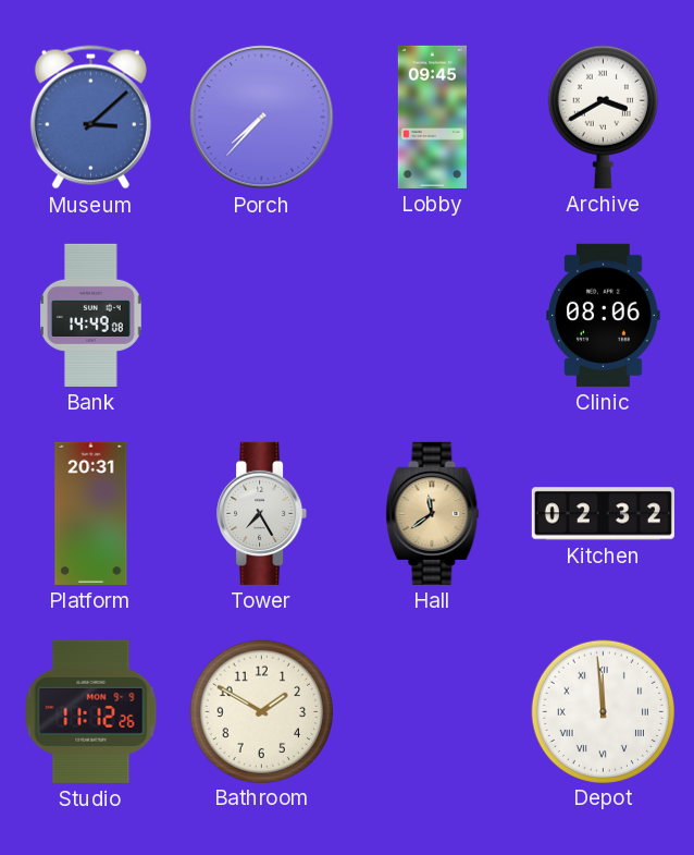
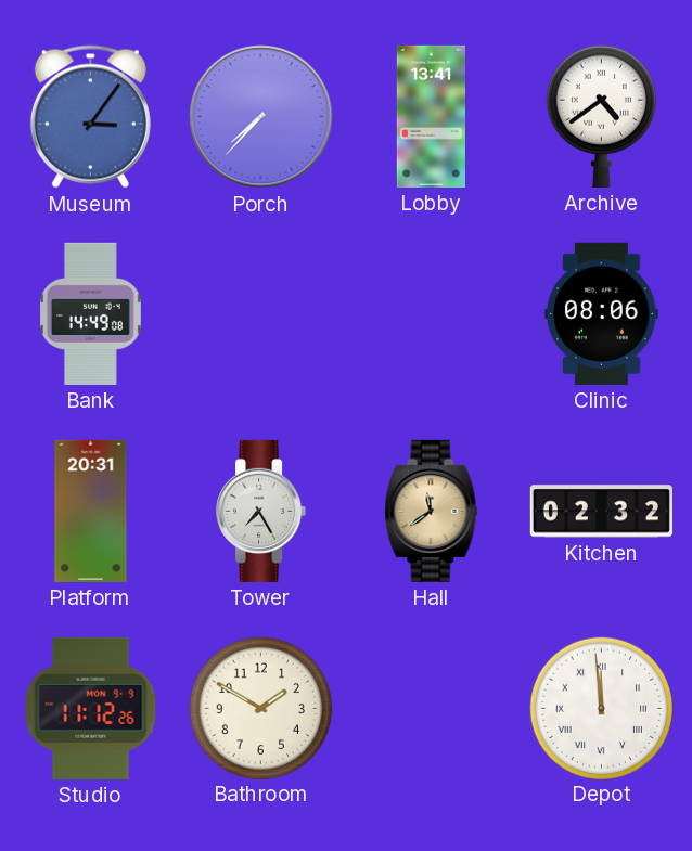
Museum: 3:08 -> 3:06 (90, 117)
Lobby: 09:45 -> 13:41 (431, 116)
Archive: 3:40 -> 4:39 (601, 116)
